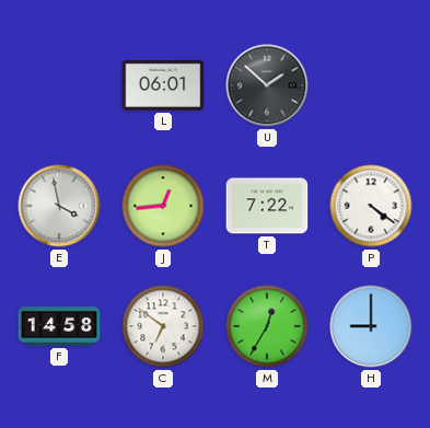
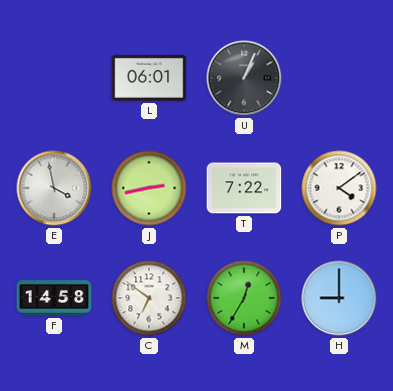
U: 1:52 -> 1:04 (244, 78)
J: 12:44 -> 2:43 (149, 188)
P: 4:21 -> 4:09 (339, 188)
